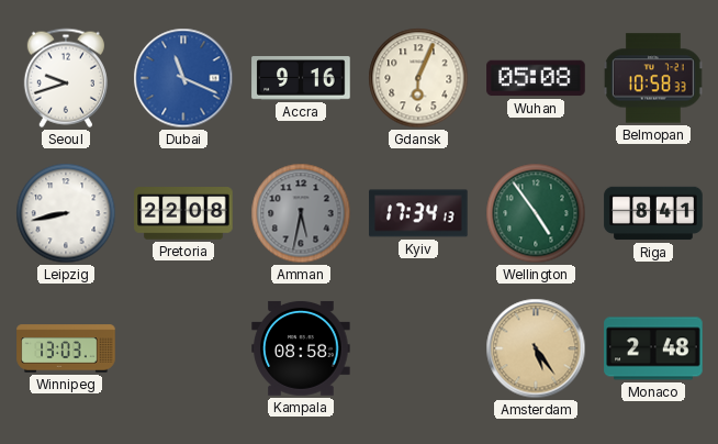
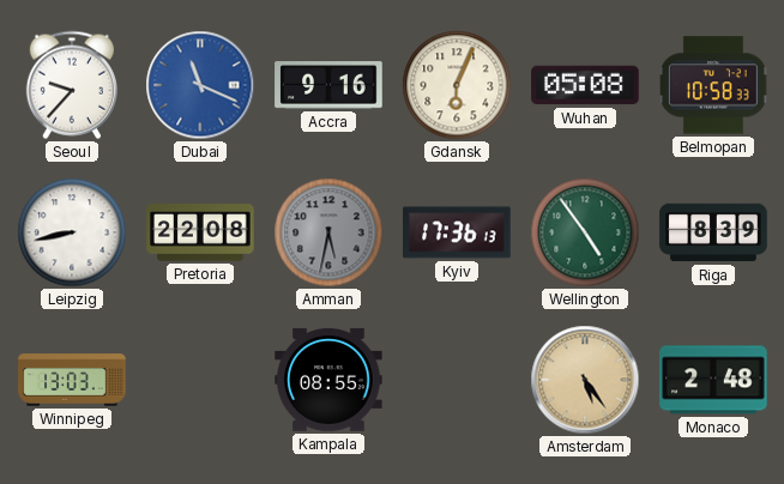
Seoul: 9:42 -> 9:37 (72, 85)
Kyiv: 17:34 -> 17:36 (457, 232)
Riga: 8:41 -> 8:39 (713, 232)
Kampala: 08:58 -> 08:55 (328, 380)
